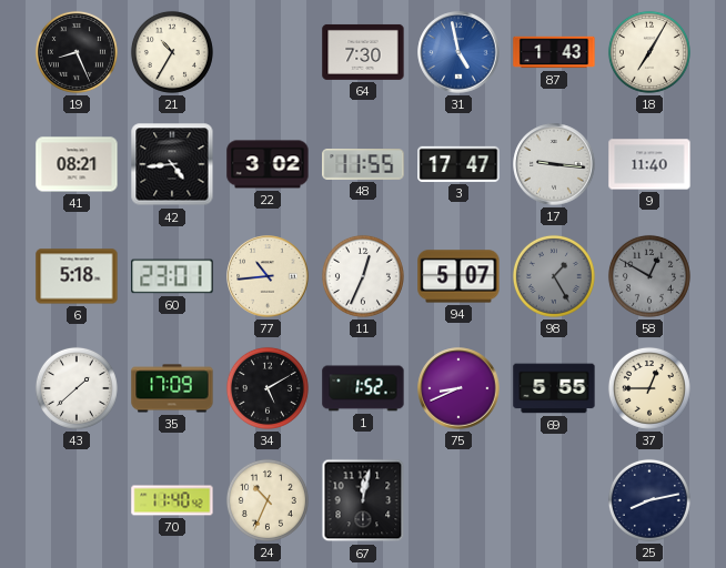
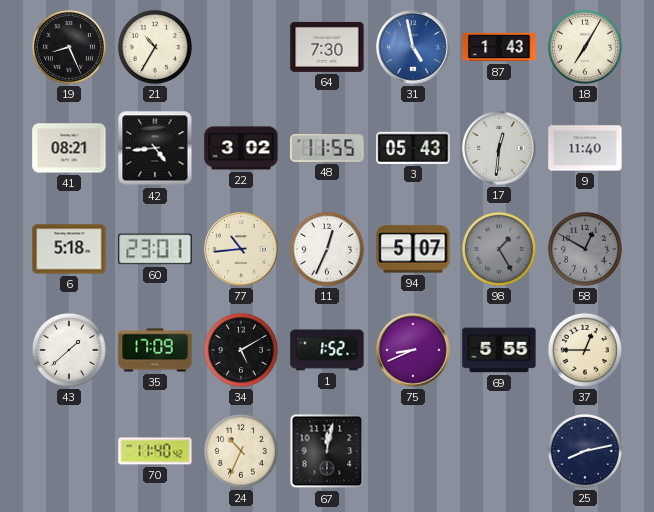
3: 17:47 -> 05:43 (413, 148)
17: 9:16 -> 12:31 (499, 148)
